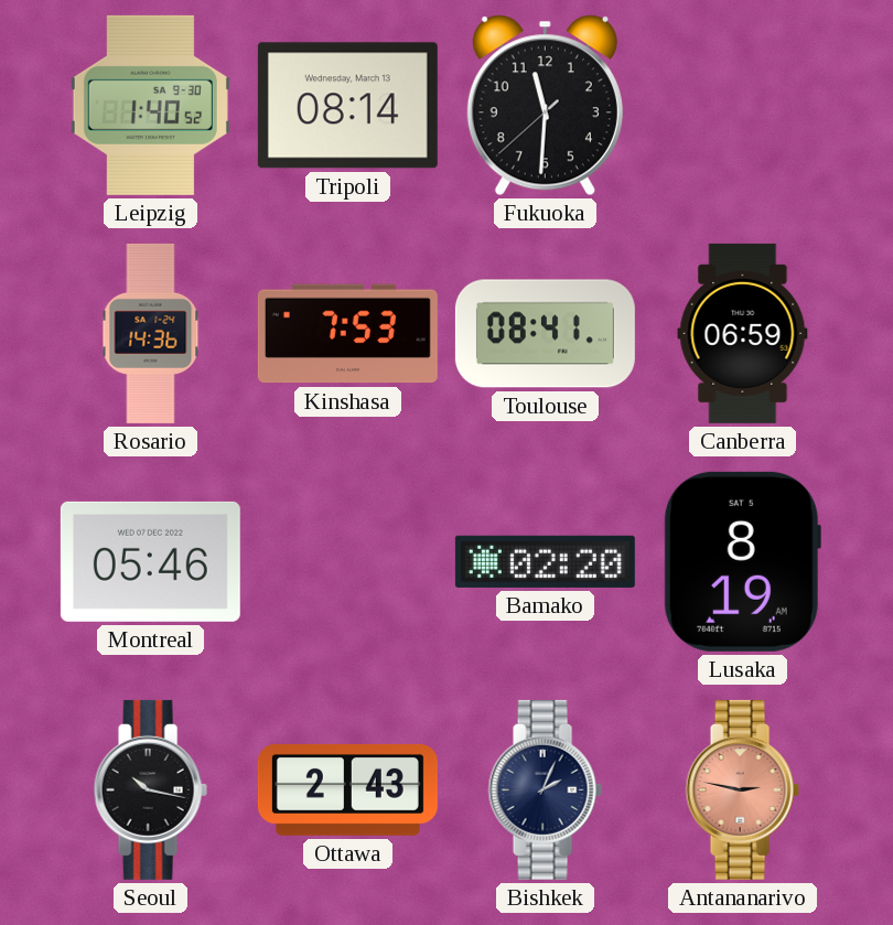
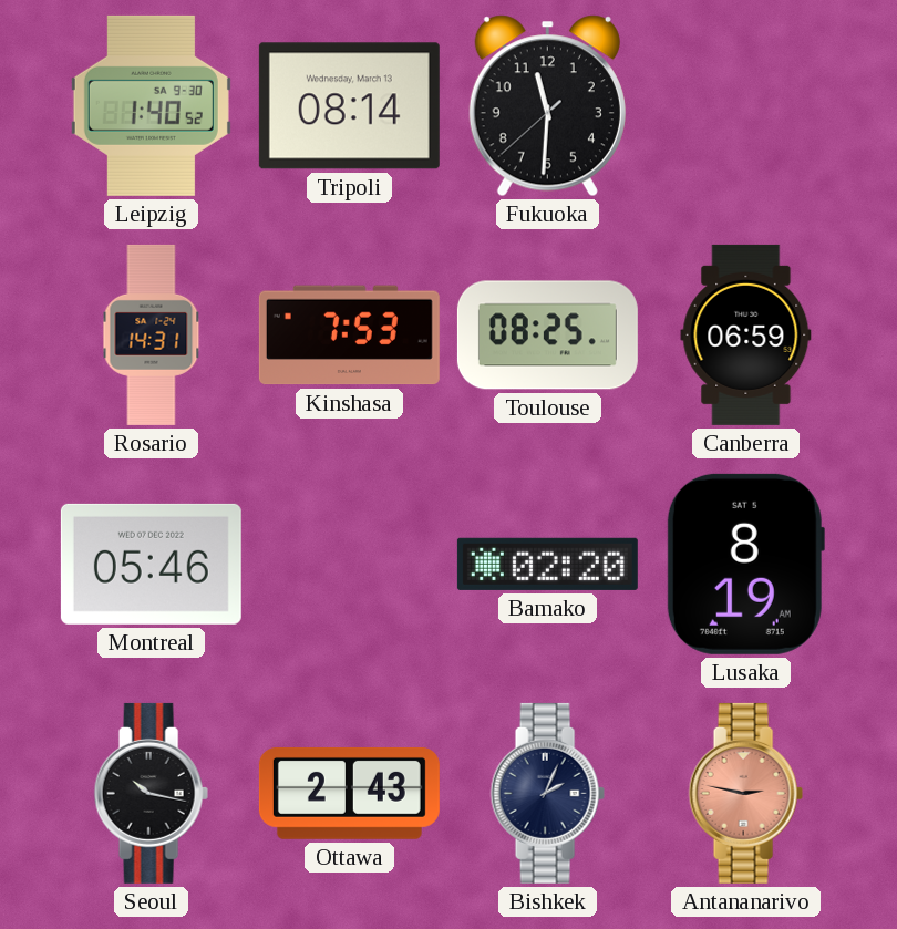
Rosario: 14:36 -> 14:31 (152, 334)
Toulouse: 08:41 -> 08:25 (547, 336)
